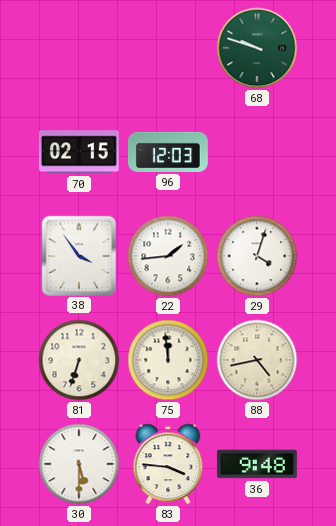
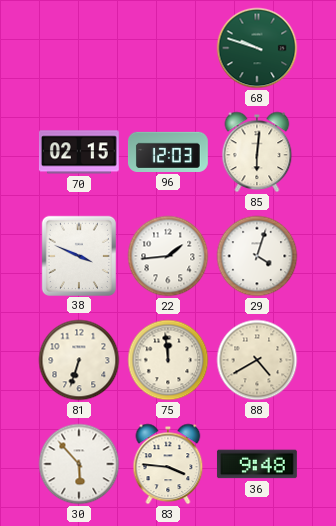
85: none -> 6:01 (257, 152)
38: 3:54 -> 3:49 (79, 255)
88: 4:43 -> 4:40 (257, 360)
30: 5:30 -> 5:53 (79, 464)
